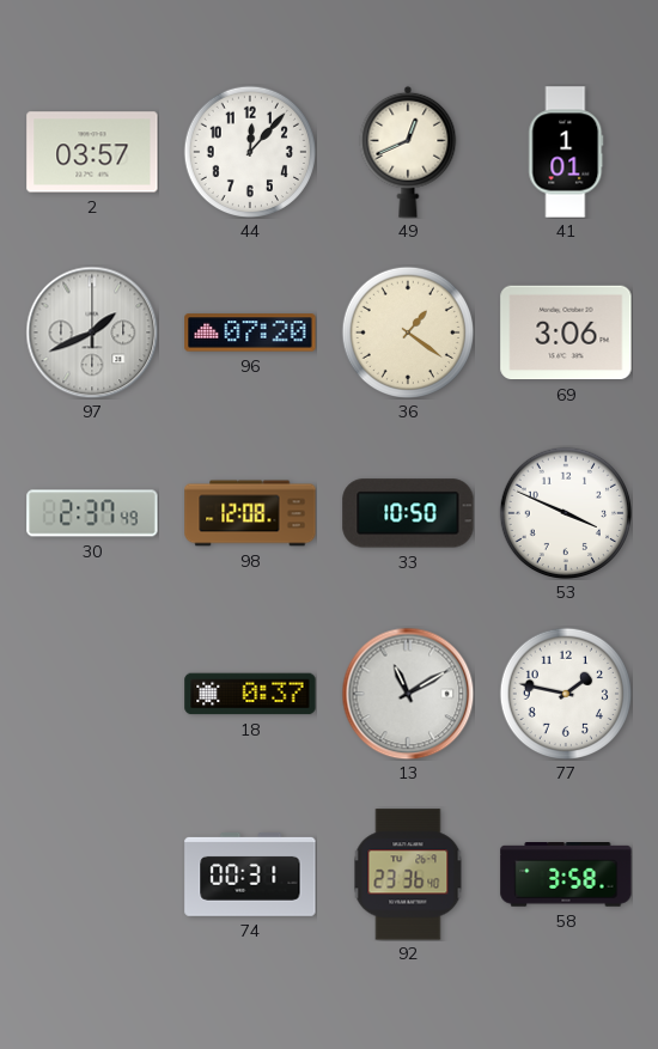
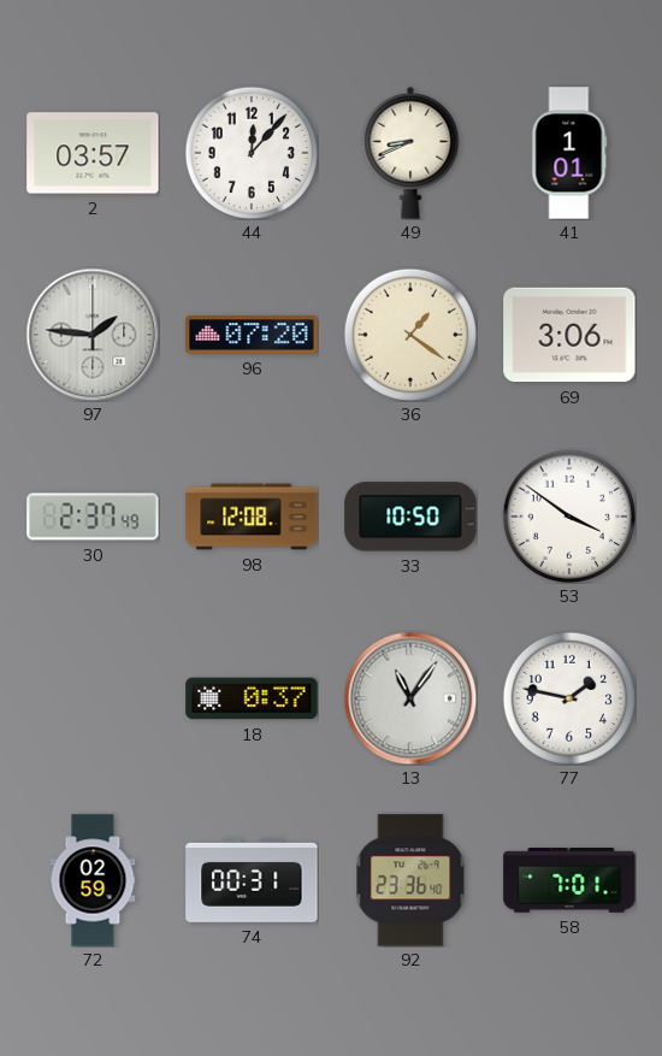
49: 12:41 -> 8:41 (410, 153)
97: 1:41 -> 1:46 (93, 335)
53: 3:49 -> 3:51 (568, 515)
13: 11:10 -> 11:06 (410, 698)
72: none -> 02:59 (93, 880)
58: 3:58 -> 7:01 (569, 881)
